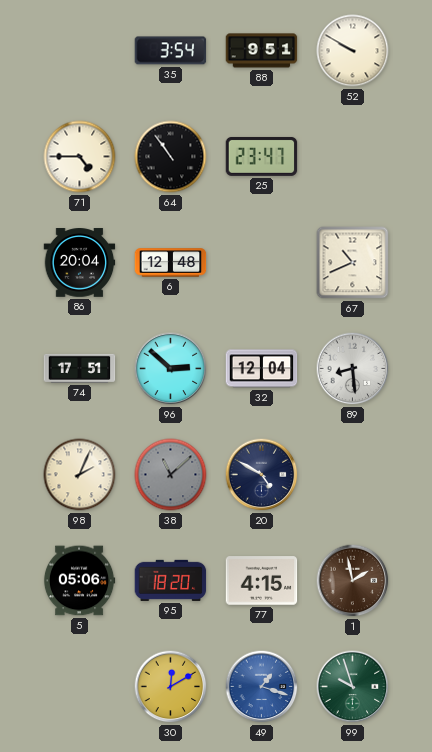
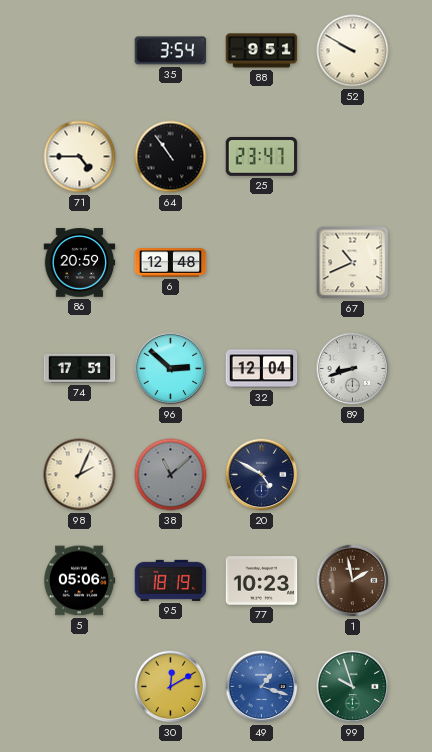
86: 20:04 -> 20:59 (80, 263)
89: 8:29 -> 8:42 (353, 369)
95: 18:20 -> 18:19 (171, 580)
77: 4:15 -> 10:23 (262, 581)
